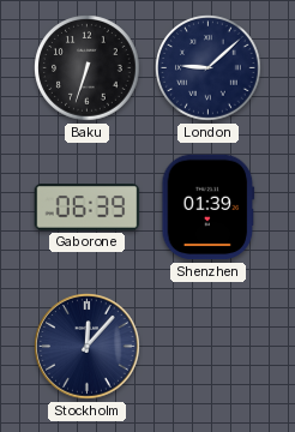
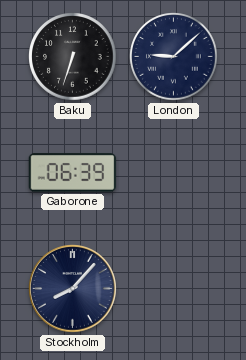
Shenzhen: 01:39 -> none (209, 208)
Stockholm: 12:07 -> 8:07 (73, 289)
